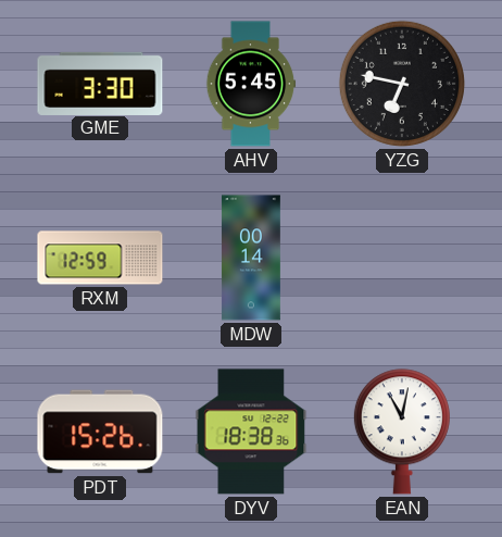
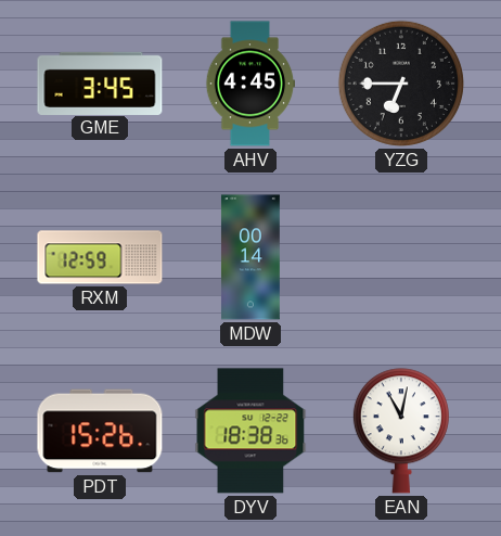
GME: 3:30 -> 3:45 (100, 82)
AHV: 5:45 -> 4:45 (251, 84)
YZG: 6:47 -> 6:45 (401, 84)
